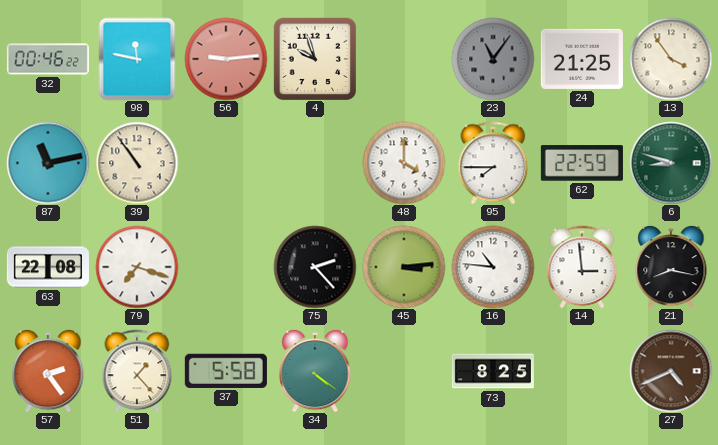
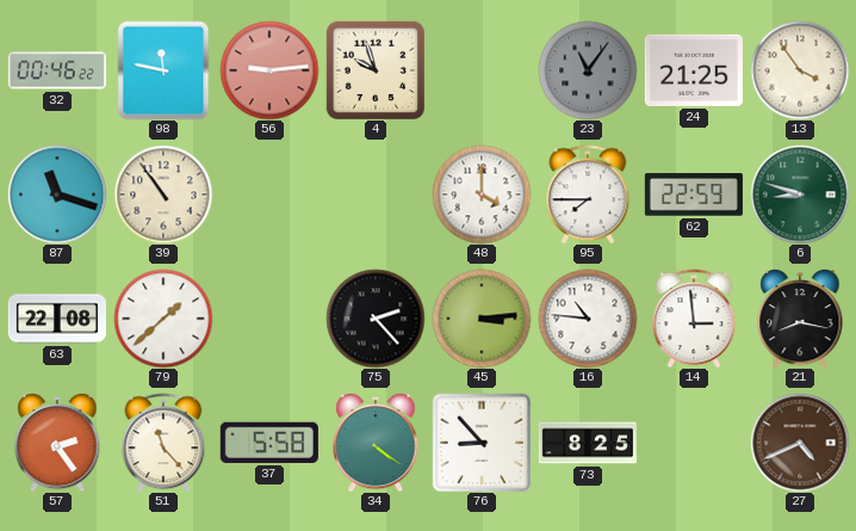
87: 11:13 -> 11:18 (57, 195)
79: 7:18 -> 1:38 (163, 319)
51: 1:23 -> 11:23 (163, 443)
76: none -> 8:53 (482, 443)
